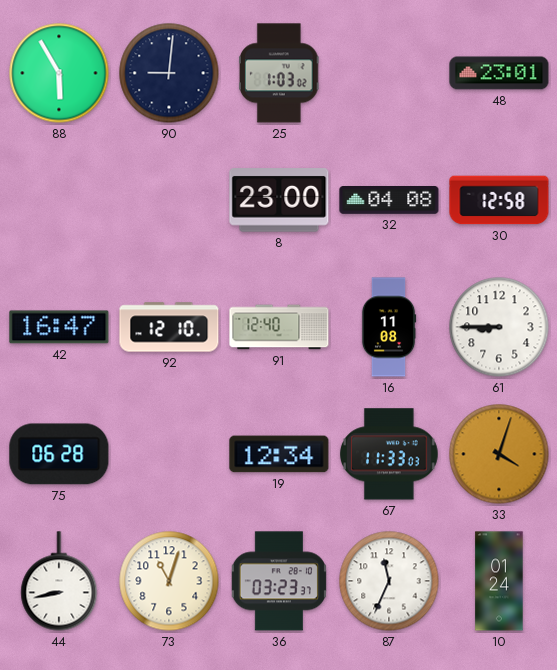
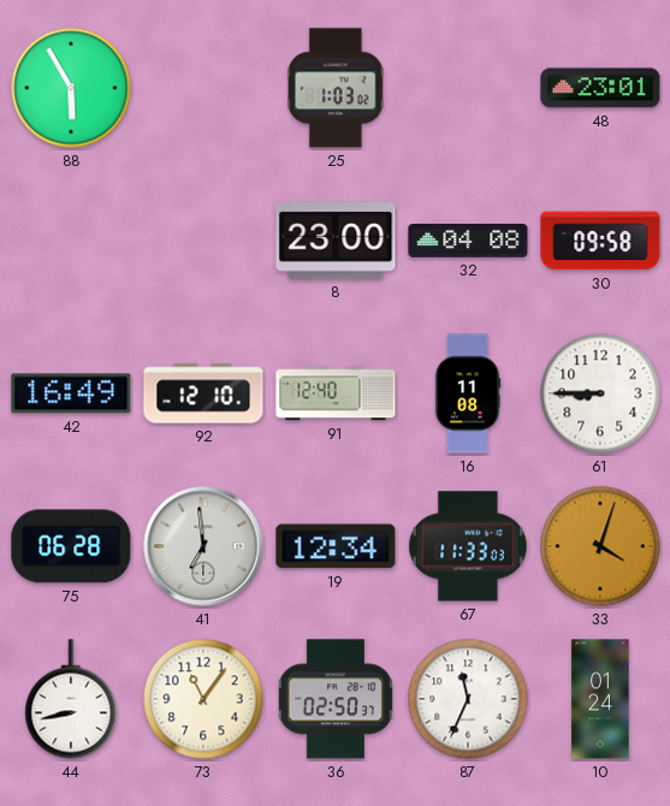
90: 9:01 -> none (169, 73)
30: 12:58 -> 09:58 (600, 241)
42: 16:47 -> 16:49 (71, 393)
41: none -> 6:59 (203, 546)
73: 11:03 -> 11:06 (203, 699)
36: 03:23 -> 02:50 (336, 699)
